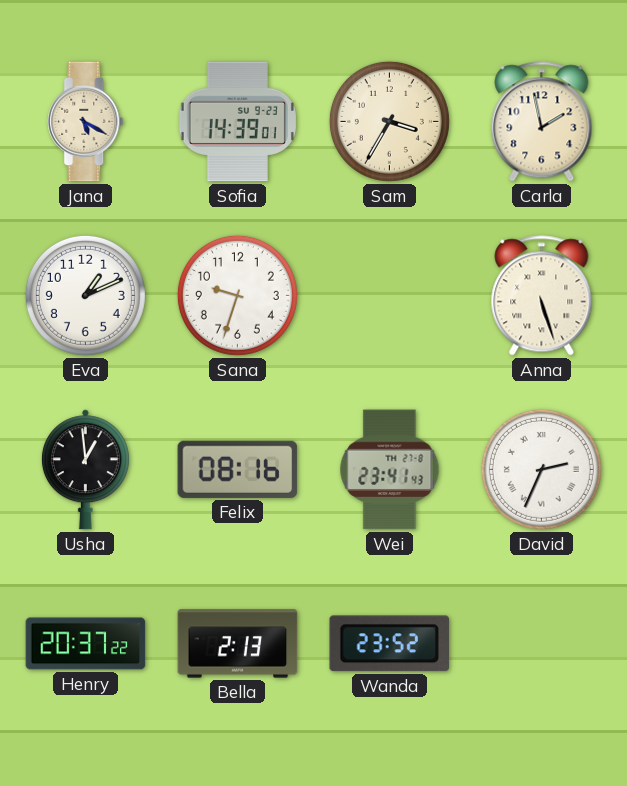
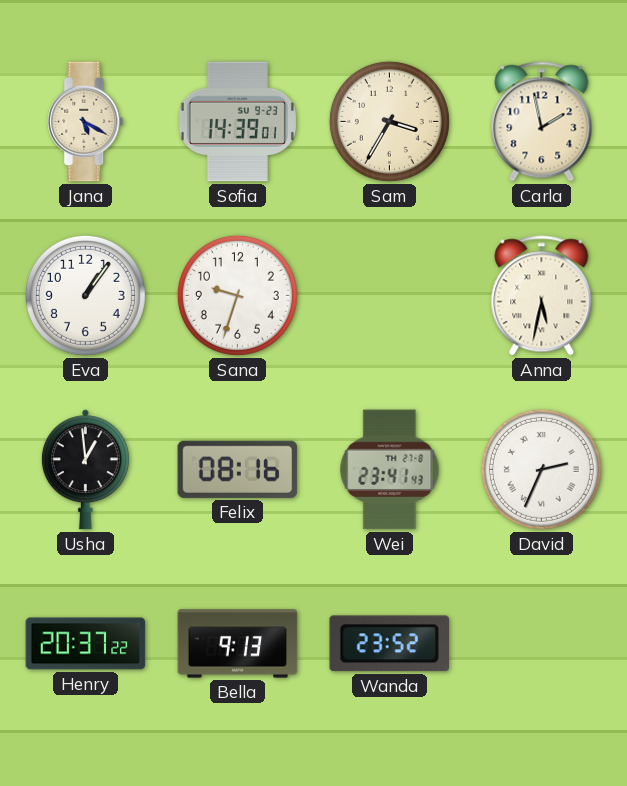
Eva: 1:11 -> 1:06 (85, 295)
Anna: 5:27 -> 5:32 (542, 296)
Bella: 2:13 -> 9:13 (238, 644)
